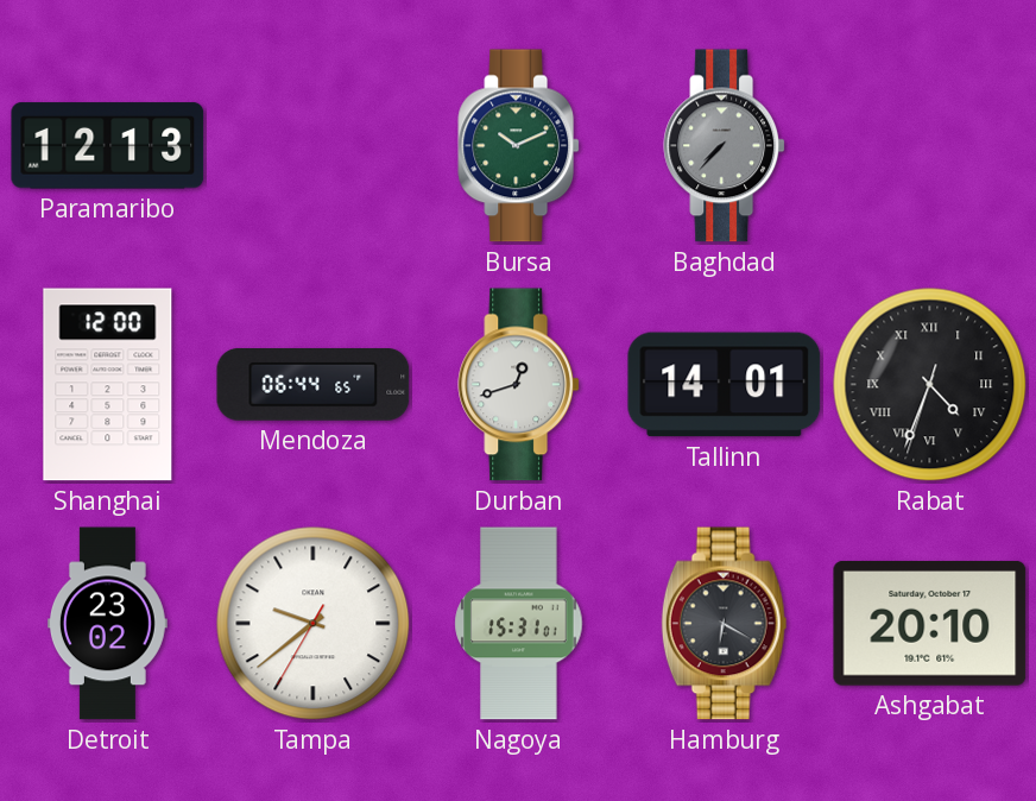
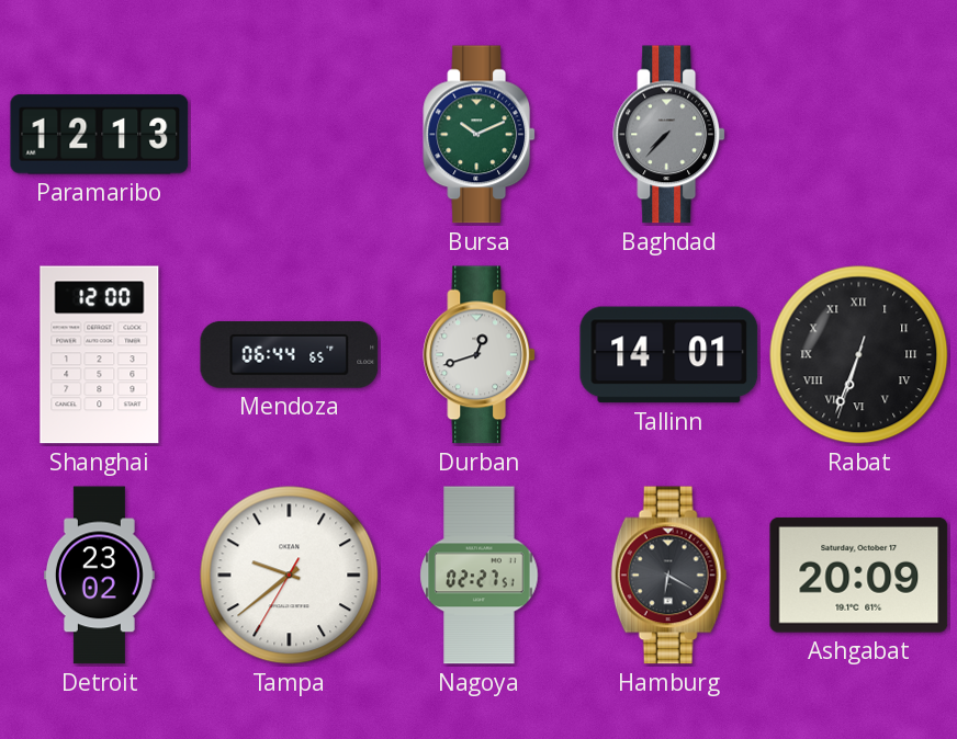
Rabat: 4:33 -> 6:33 (859, 355)
Nagoya: 15:31 -> 02:27 (480, 576)
Ashgabat: 20:10 -> 20:09 (859, 575)
